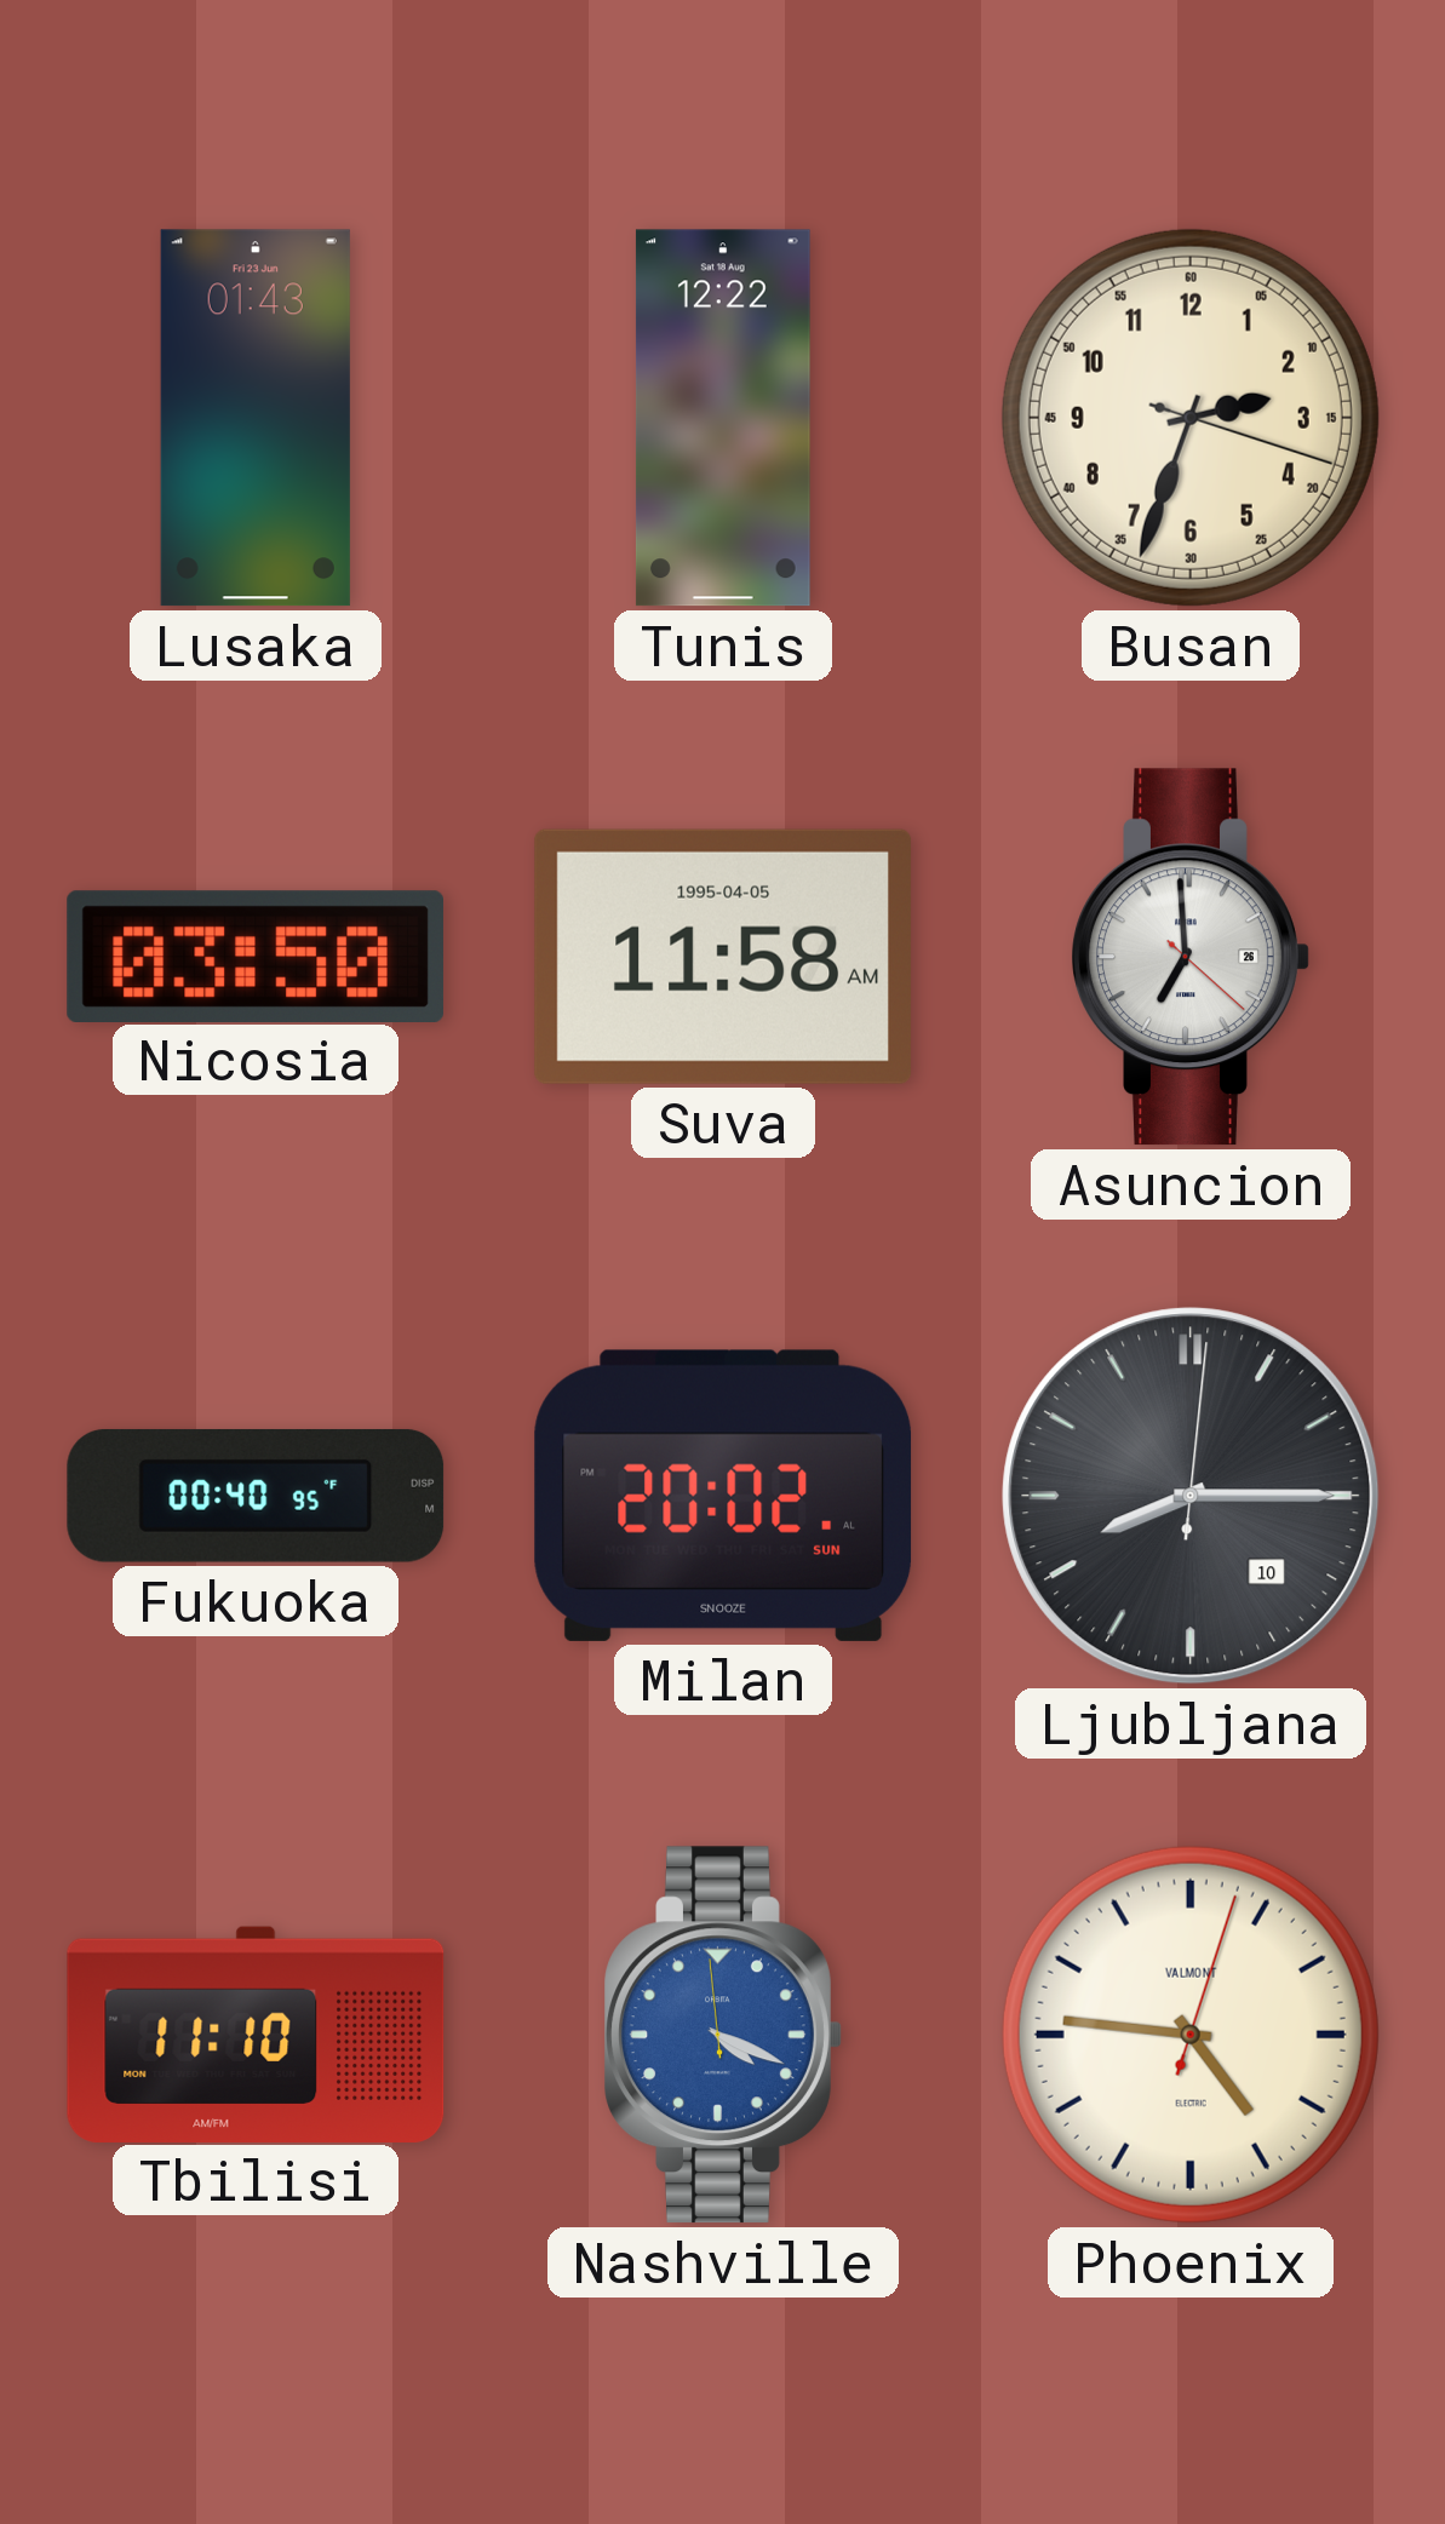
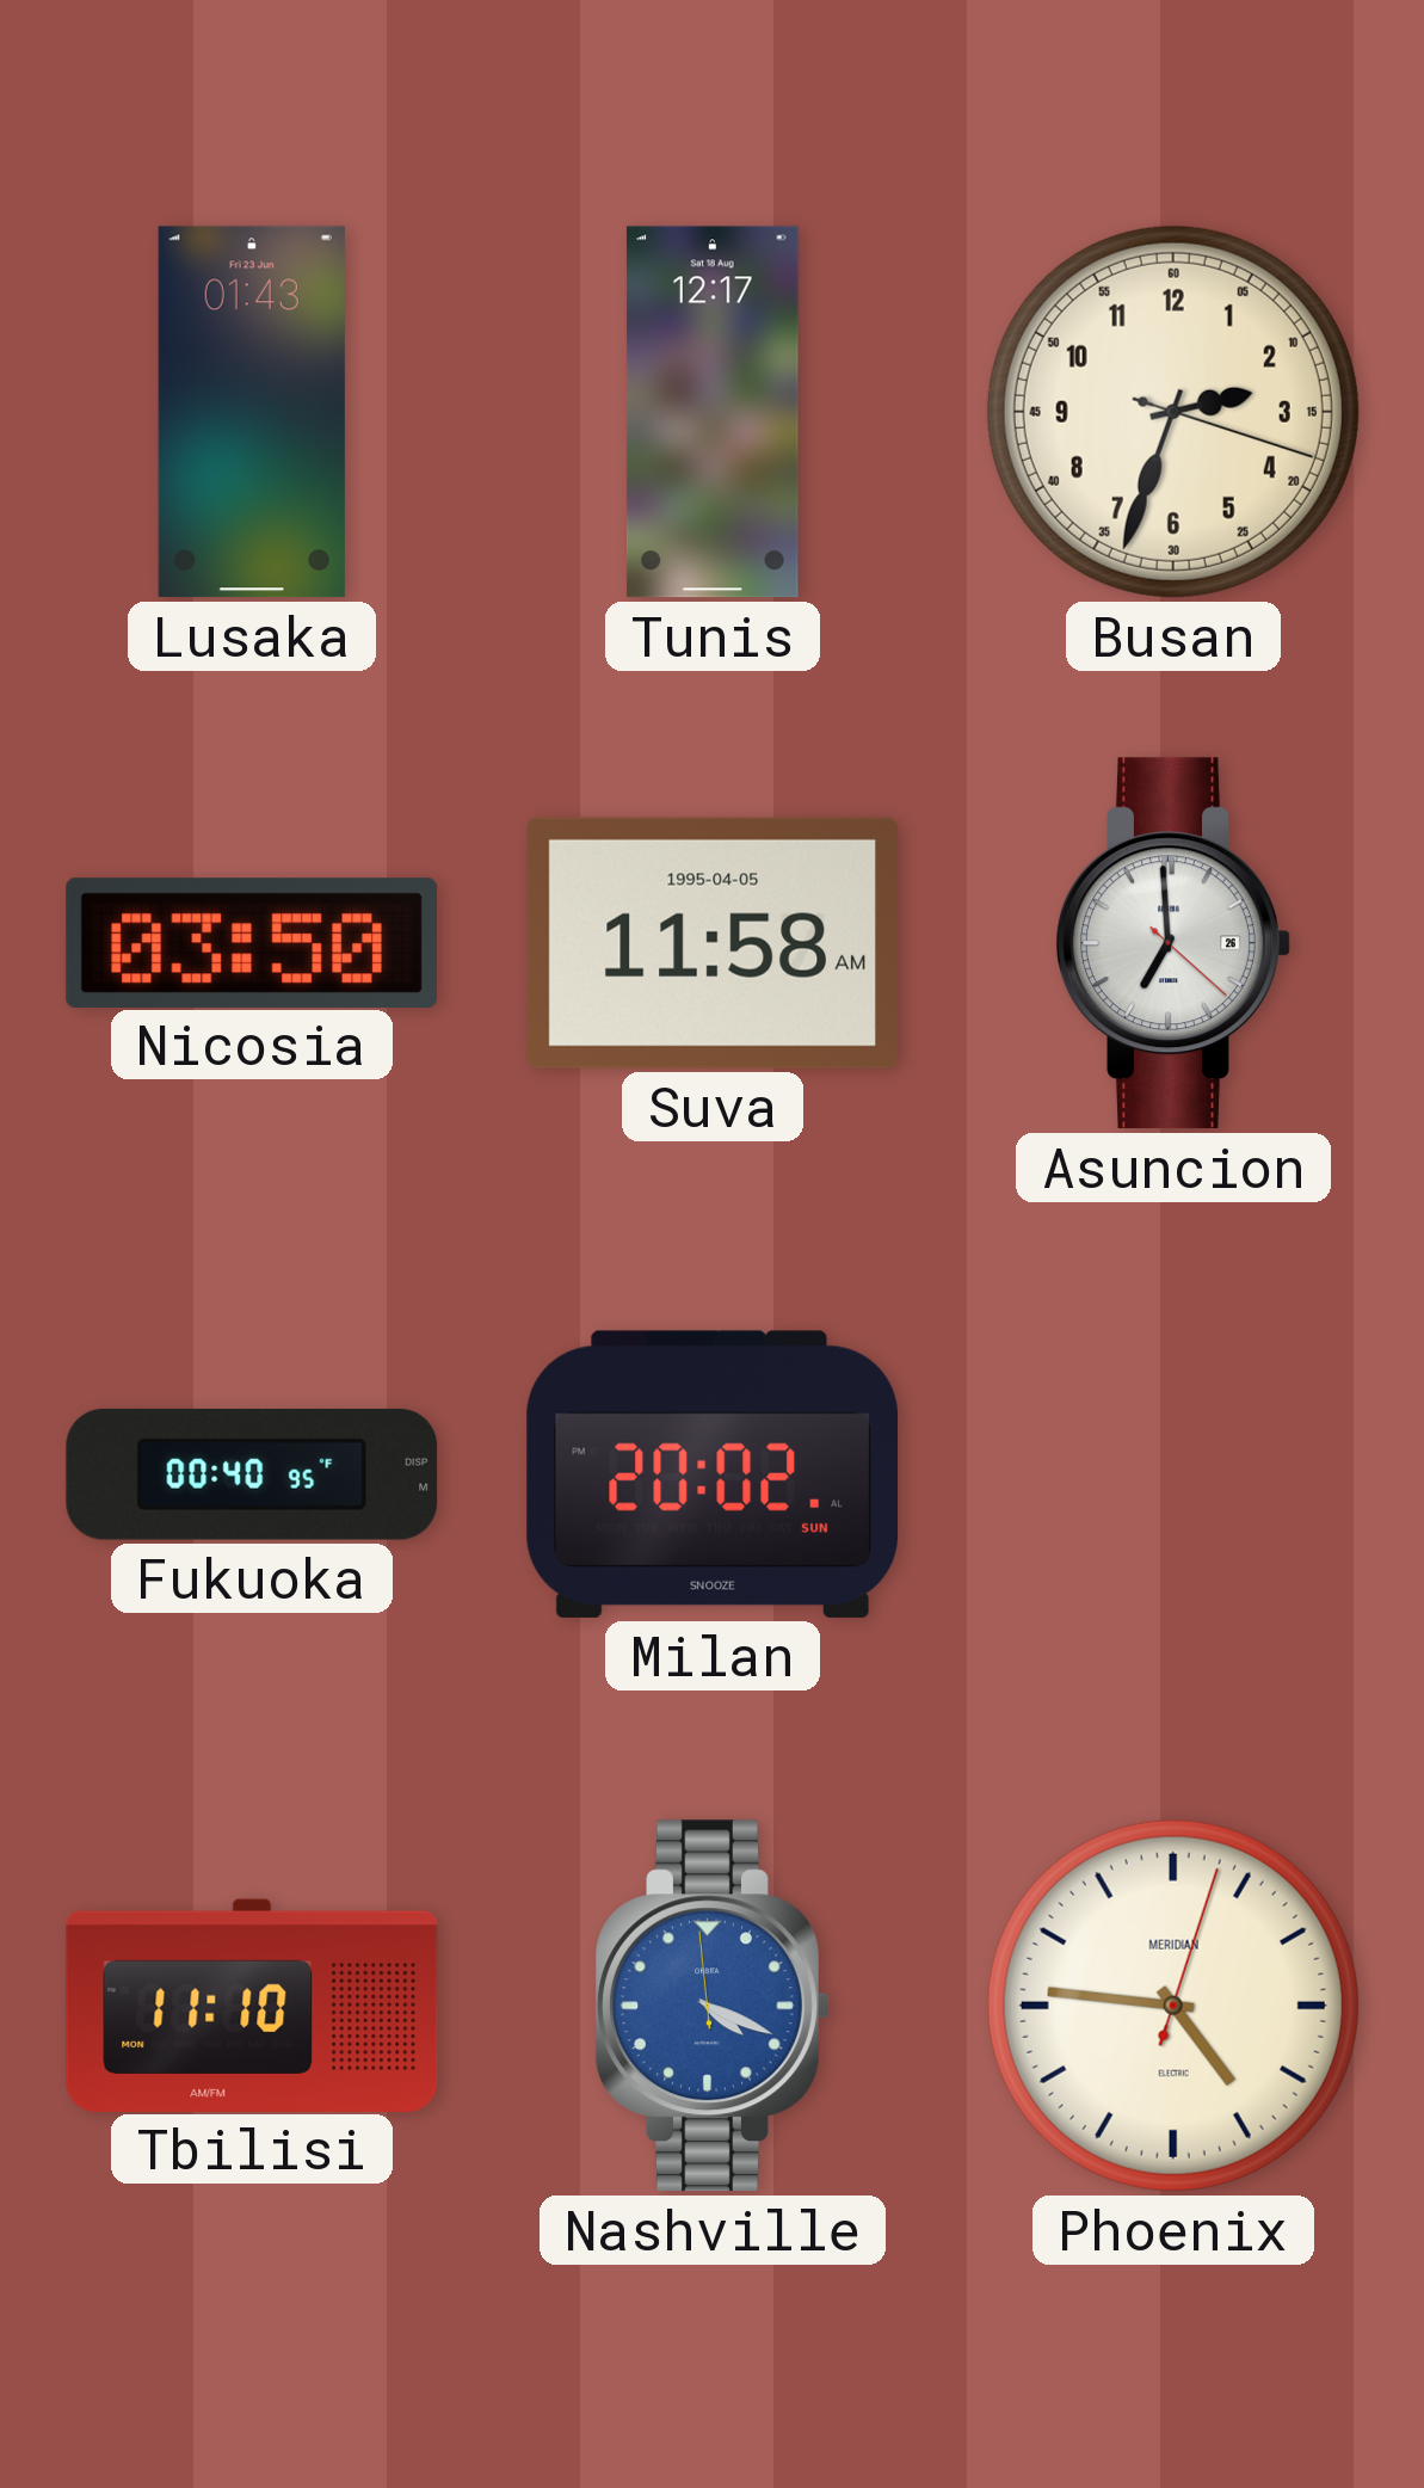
Tunis: 12:22 -> 12:17 (713, 412)
Ljubljana: 8:15 -> none (1191, 1496)
Phoenix brand: VALMONT -> MERIDIAN (1173, 2006)
